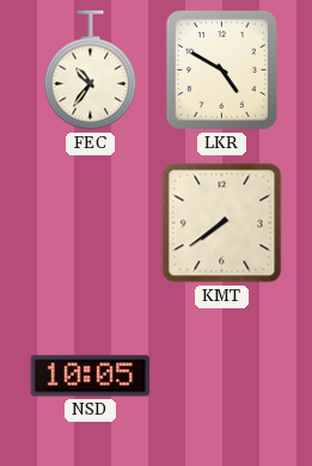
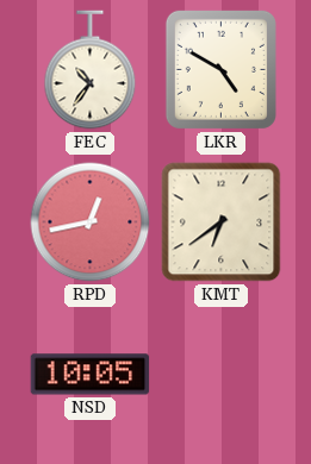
RPD: none -> 12:43 (91, 222)
KMT: 7:39 -> 6:39 (222, 222)
